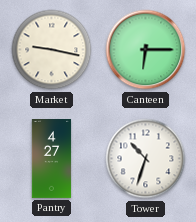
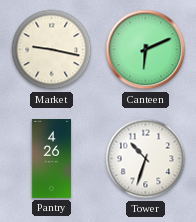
Canteen: 6:15 -> 6:11 (146, 50)
Pantry: 4:27 -> 4:26 (52, 159)
